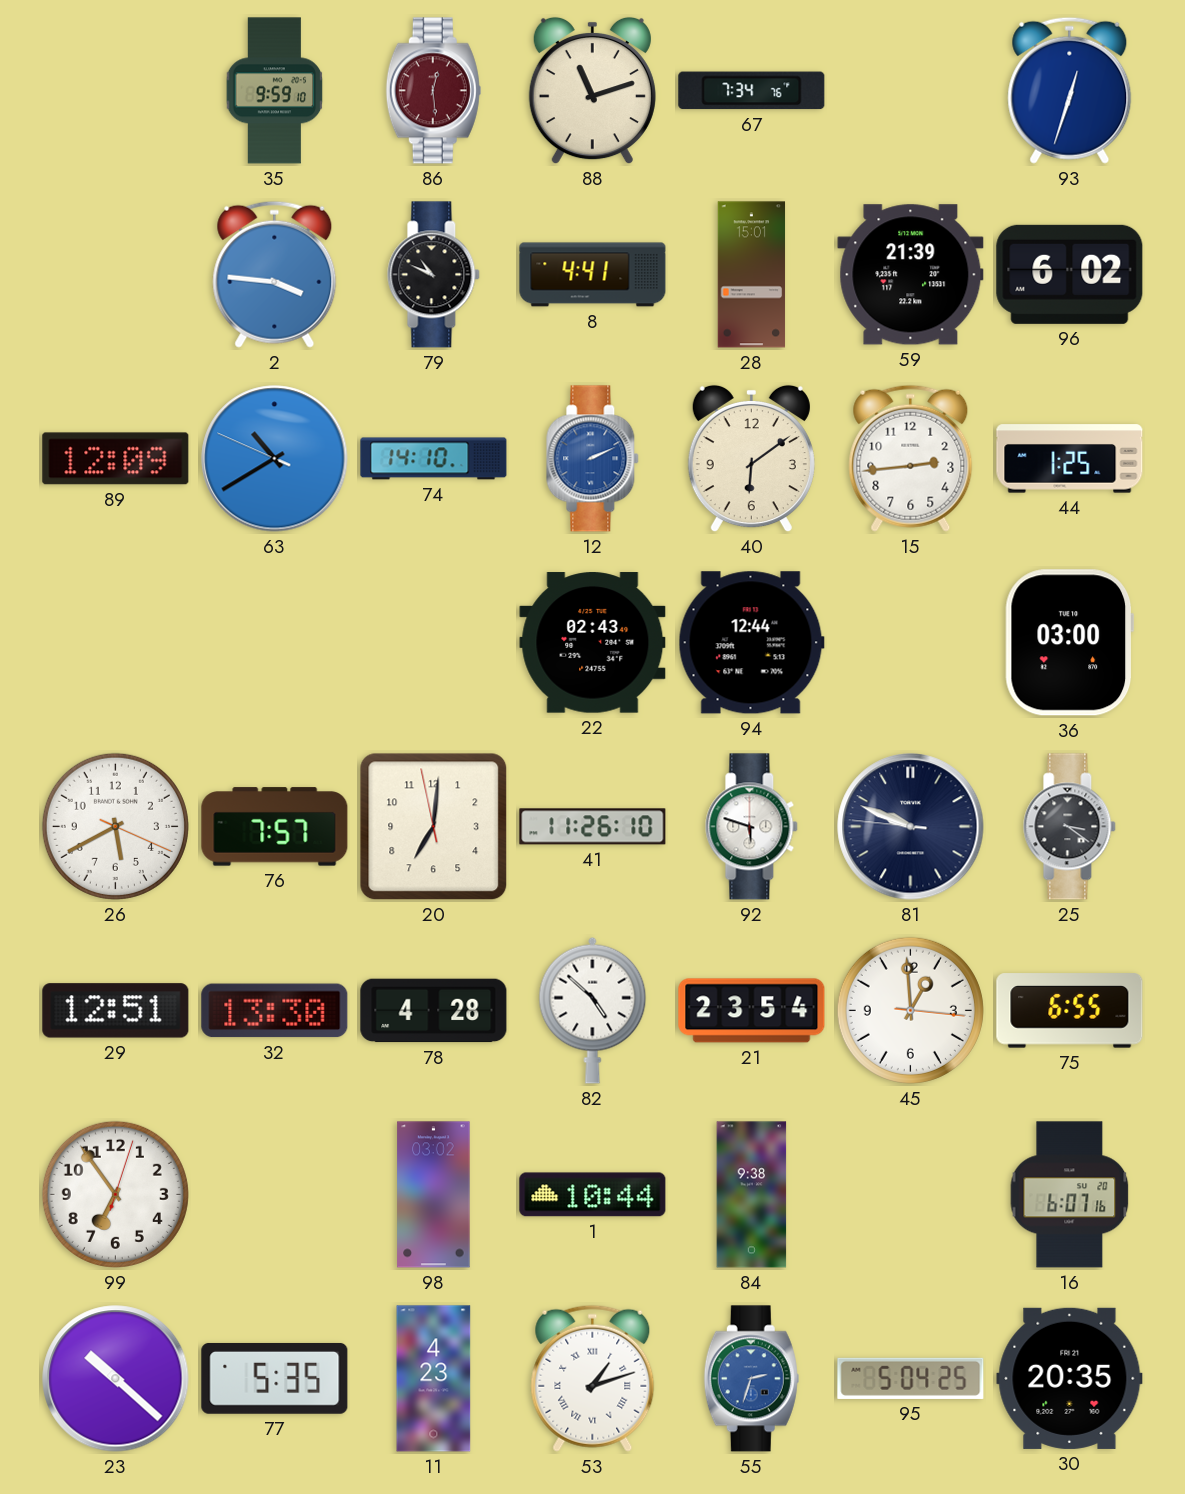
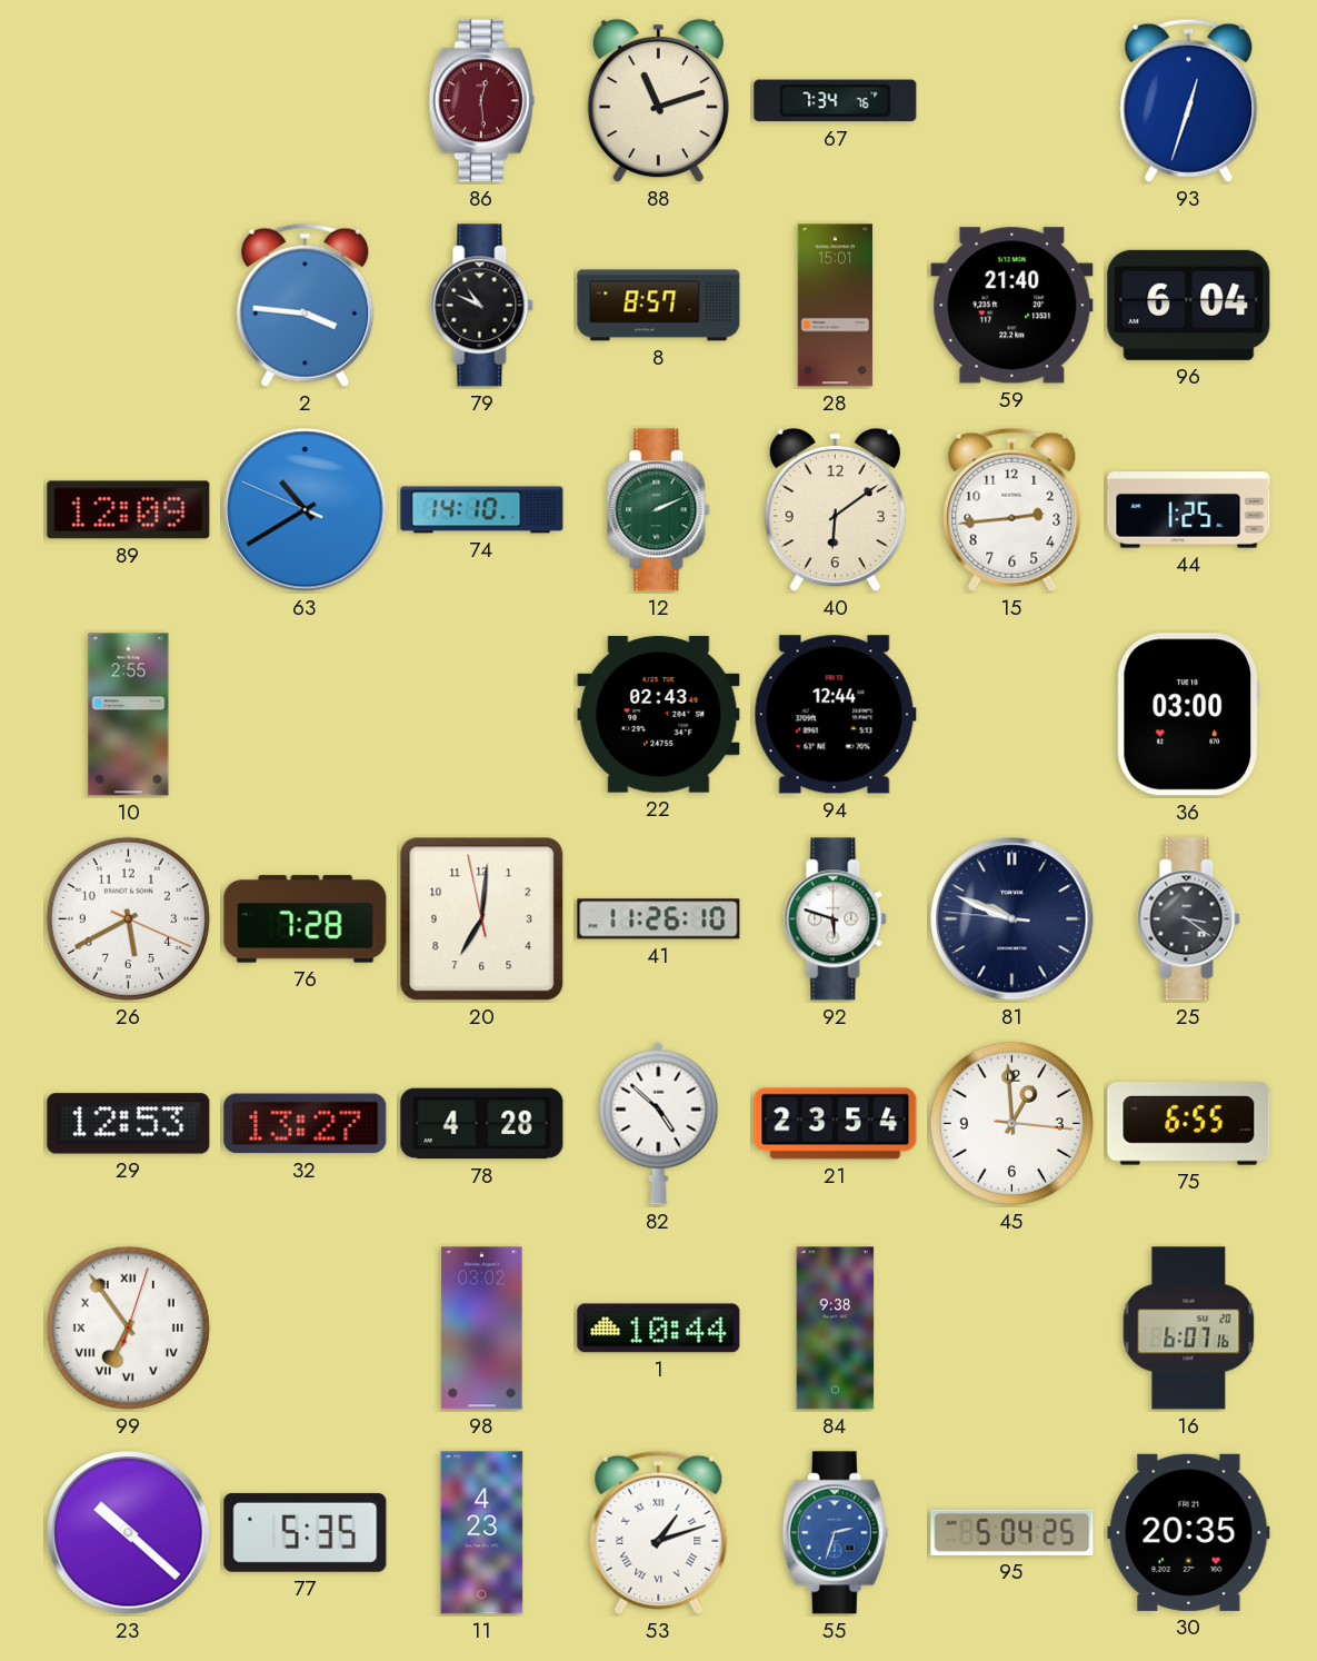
35: 9:59 -> none (275, 91)
8: 4:41 -> 8:57 (659, 306)
59: 21:39 -> 21:40 (1012, 306)
96: 6:02 -> 6:04 (1189, 305)
12 dial: blue -> green (659, 510)
10: none -> 2:55 (129, 715)
76: 7:57 -> 7:28 (306, 919)
29: 12:51 -> 12:53 (129, 1124)
32: 13:30 -> 13:27 (306, 1124)
99 numerals: Arabic -> Roman (128, 1327)
